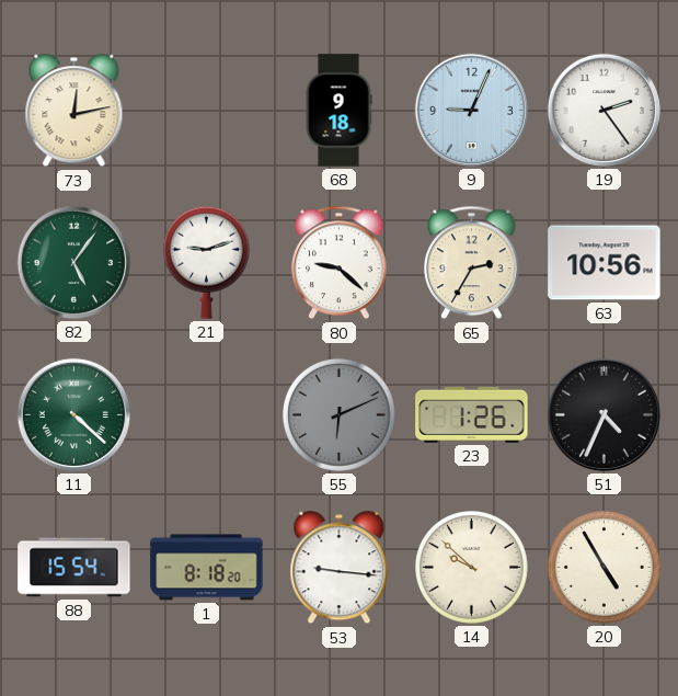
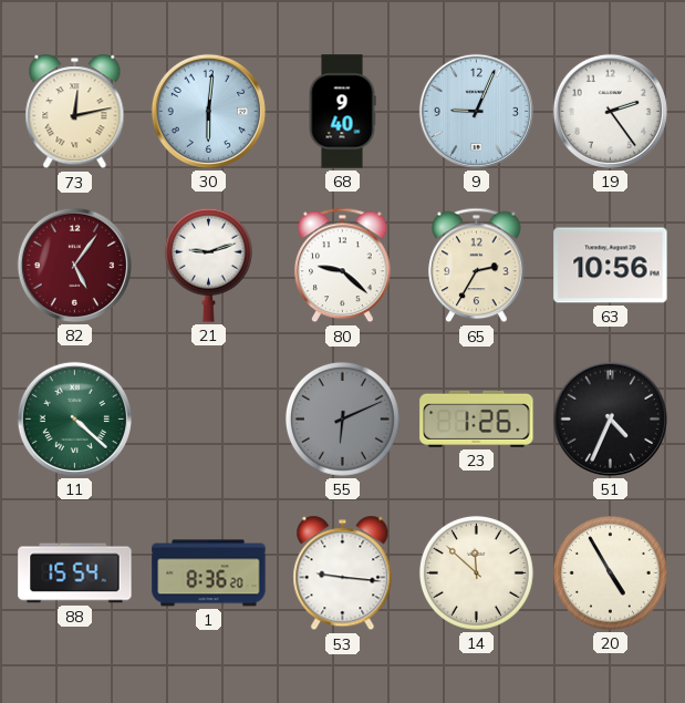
30: none -> 6:01 (208, 111)
68: 9:18 -> 9:40 (342, 112)
82 dial: green -> burgundy (74, 265)
1: 8:18 -> 8:36 (209, 573)
14: 9:52 -> 11:52 (476, 572)
